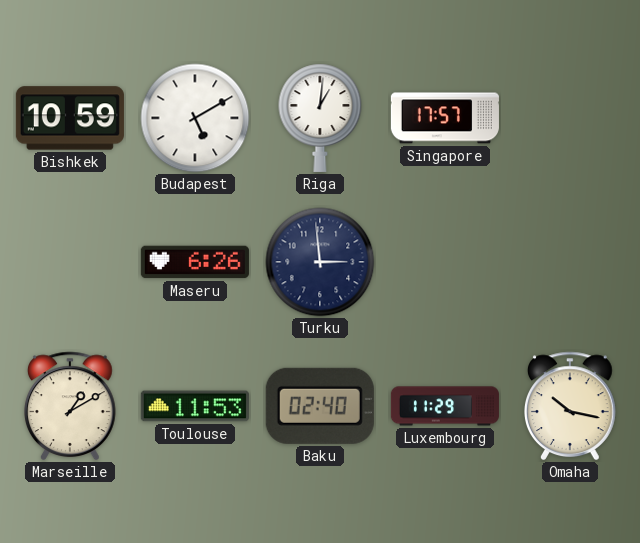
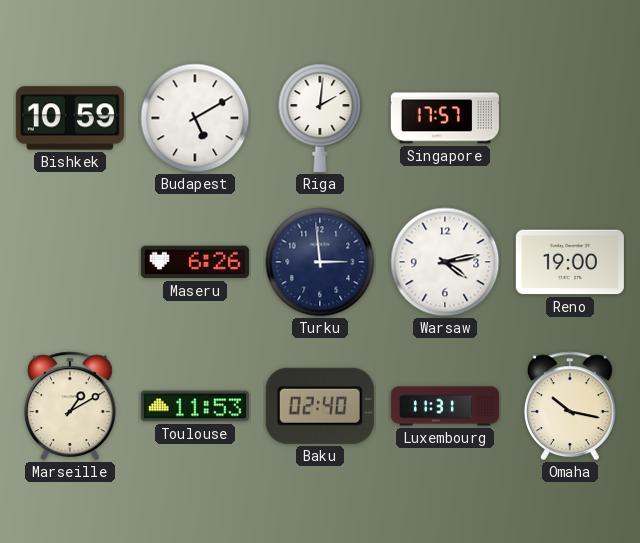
Riga: 1:01 -> 2:01 (320, 118)
Warsaw: none -> 4:13 (445, 262)
Reno: none -> 19:00 (570, 262)
Luxembourg: 11:29 -> 11:31 (445, 406)
